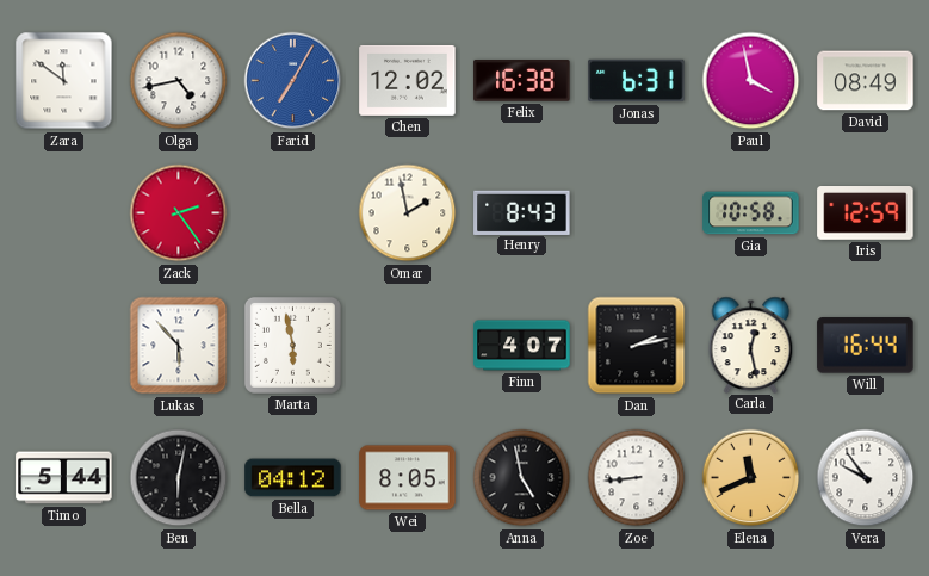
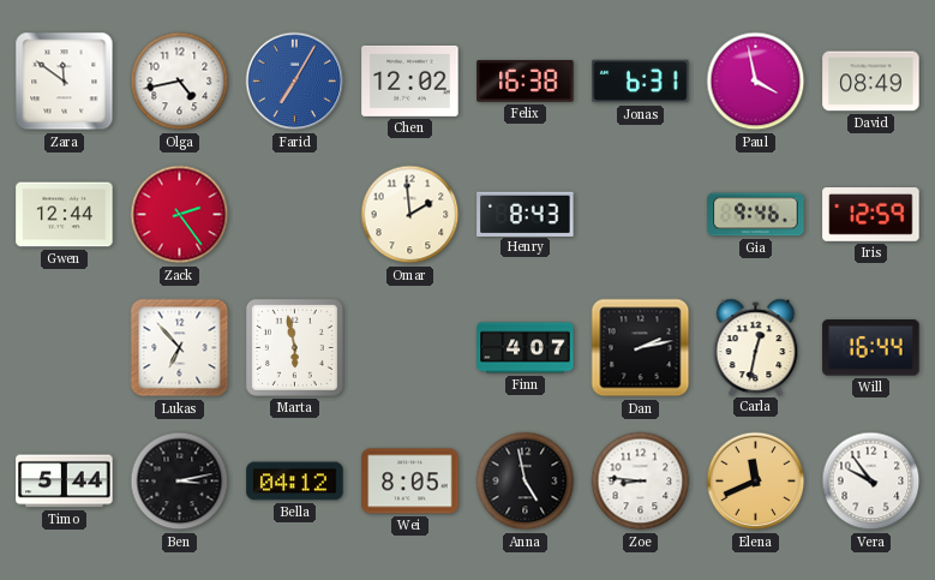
Gwen: none -> 12:44 (65, 215)
Omar: 1:58 -> 1:59 (410, 215)
Gia: 10:58 -> 9:46 (756, 215)
Lukas: 5:53 -> 6:53 (180, 348)
Carla: 12:28 -> 12:32 (756, 347)
Ben: 6:02 -> 3:13 (180, 482)
Zoe: 8:44 -> 8:46 (641, 482)
